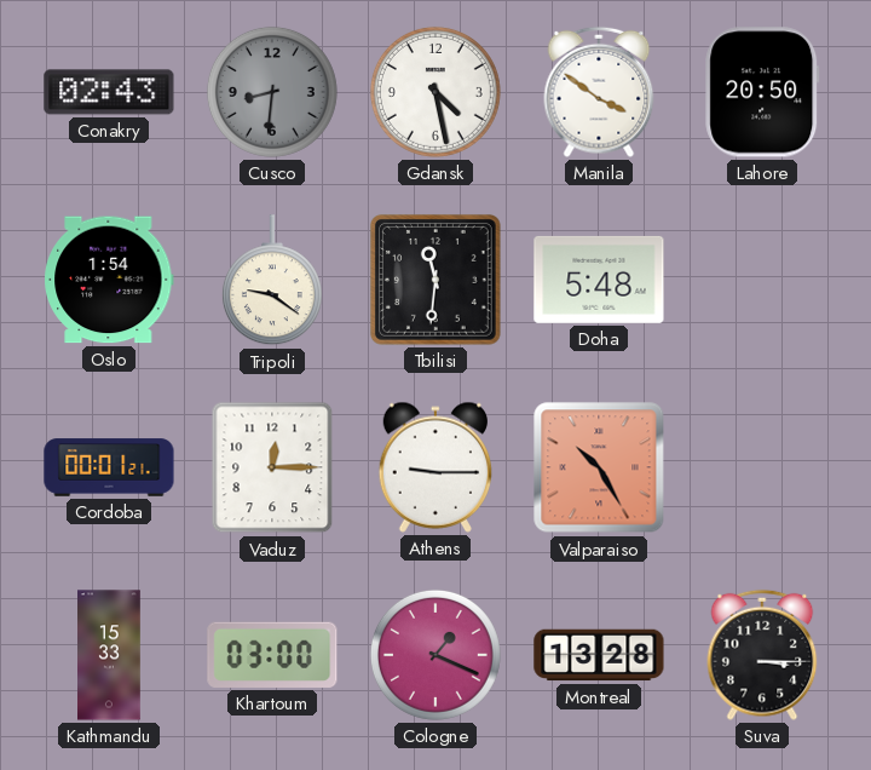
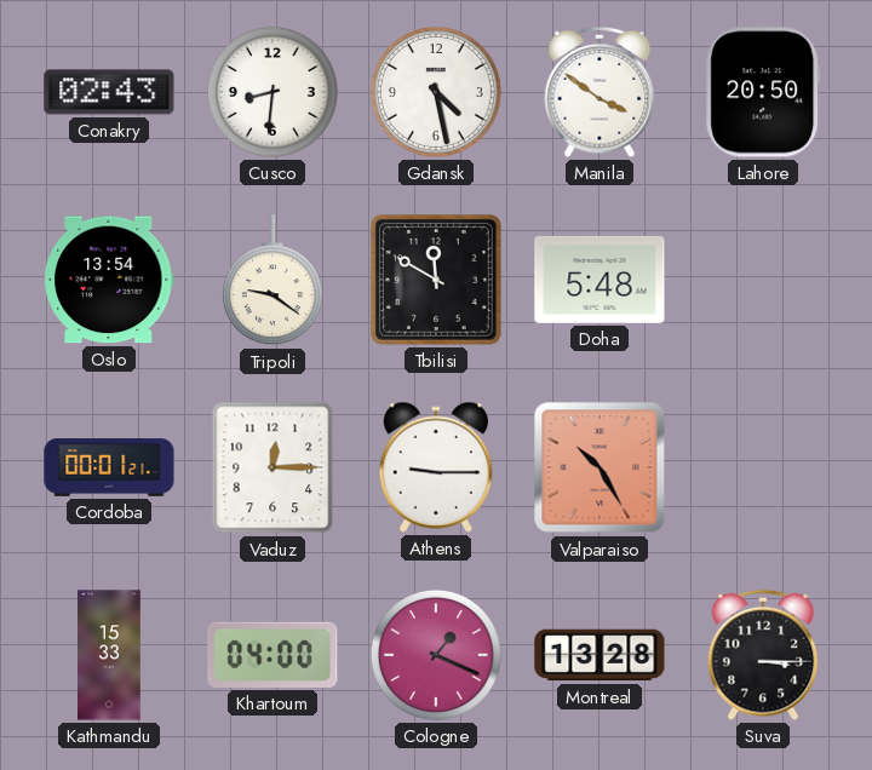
Cusco dial: grey -> white (272, 92)
Oslo: 1:54 -> 13:54 (109, 280)
Tbilisi: 11:31 -> 11:50 (436, 280)
Khartoum: 03:00 -> 04:00 (272, 655)
